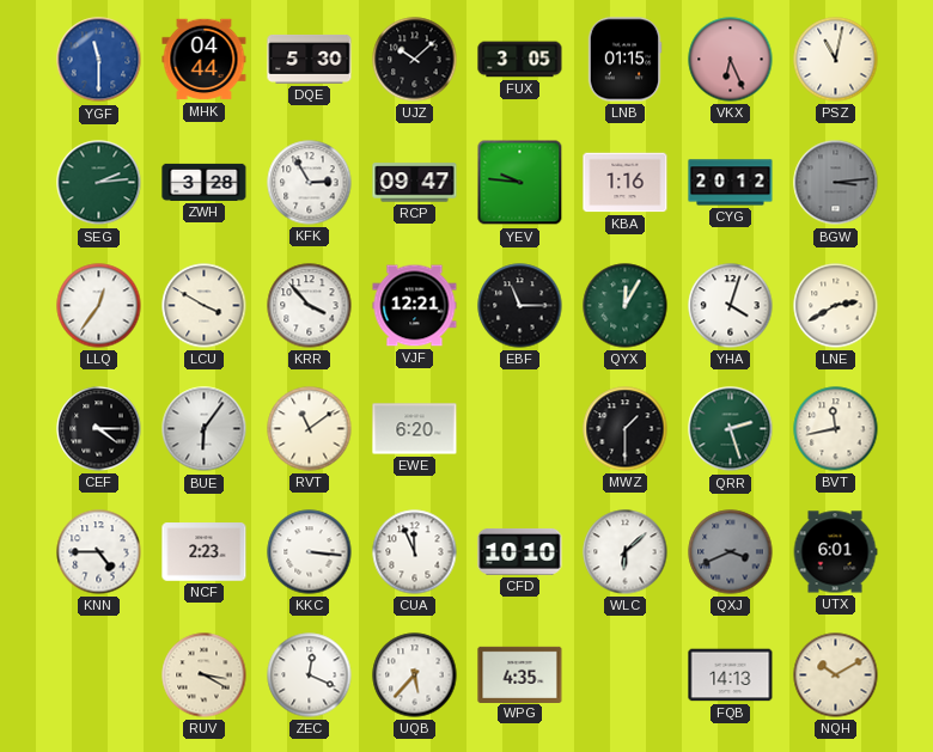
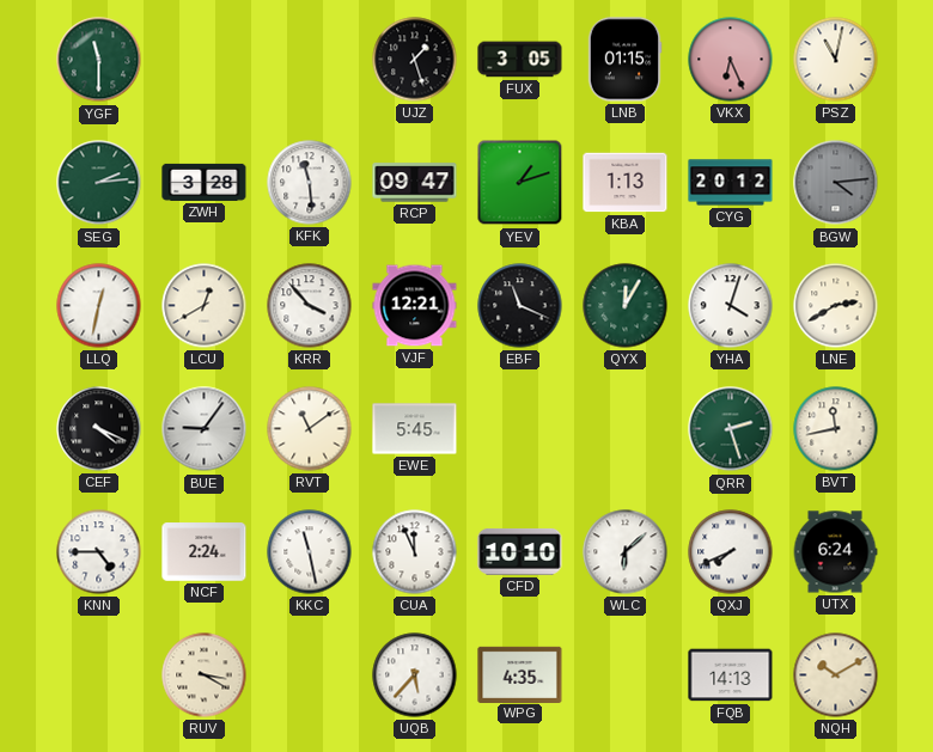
YGF dial: blue -> green (99, 60)
MHK: 04:44 -> none (205, 60)
DQE: 5:30 -> none (310, 59)
UJZ: 10:08 -> 1:27 (415, 60)
KFK: 2:55 -> 11:29 (310, 183)
YEV: 9:46 -> 1:12 (520, 183)
KBA: 1:16 -> 1:13 (626, 183)
BGW: 3:14 -> 4:14 (836, 183)
LLQ: 12:36 -> 12:32 (99, 306)
LCU: 3:50 -> 12:40 (205, 306)
EBF: 11:15 -> 11:19 (520, 306)
CEF: 4:15 -> 4:19 (99, 429)
BUE: 6:06 -> 9:06 (205, 429)
EWE: 6:20 -> 5:45 (415, 429)
MWZ: 1:30 -> none (626, 429)
NCF: 2:23 -> 2:24 (205, 552)
KKC: 3:16 -> 11:28 (310, 552)
QXJ: 3:41 -> 7:41 (731, 552)
QXJ dial: grey -> white (731, 552)
UTX: 6:01 -> 6:24 (835, 552)
ZEC: 12:19 -> none (310, 675)
